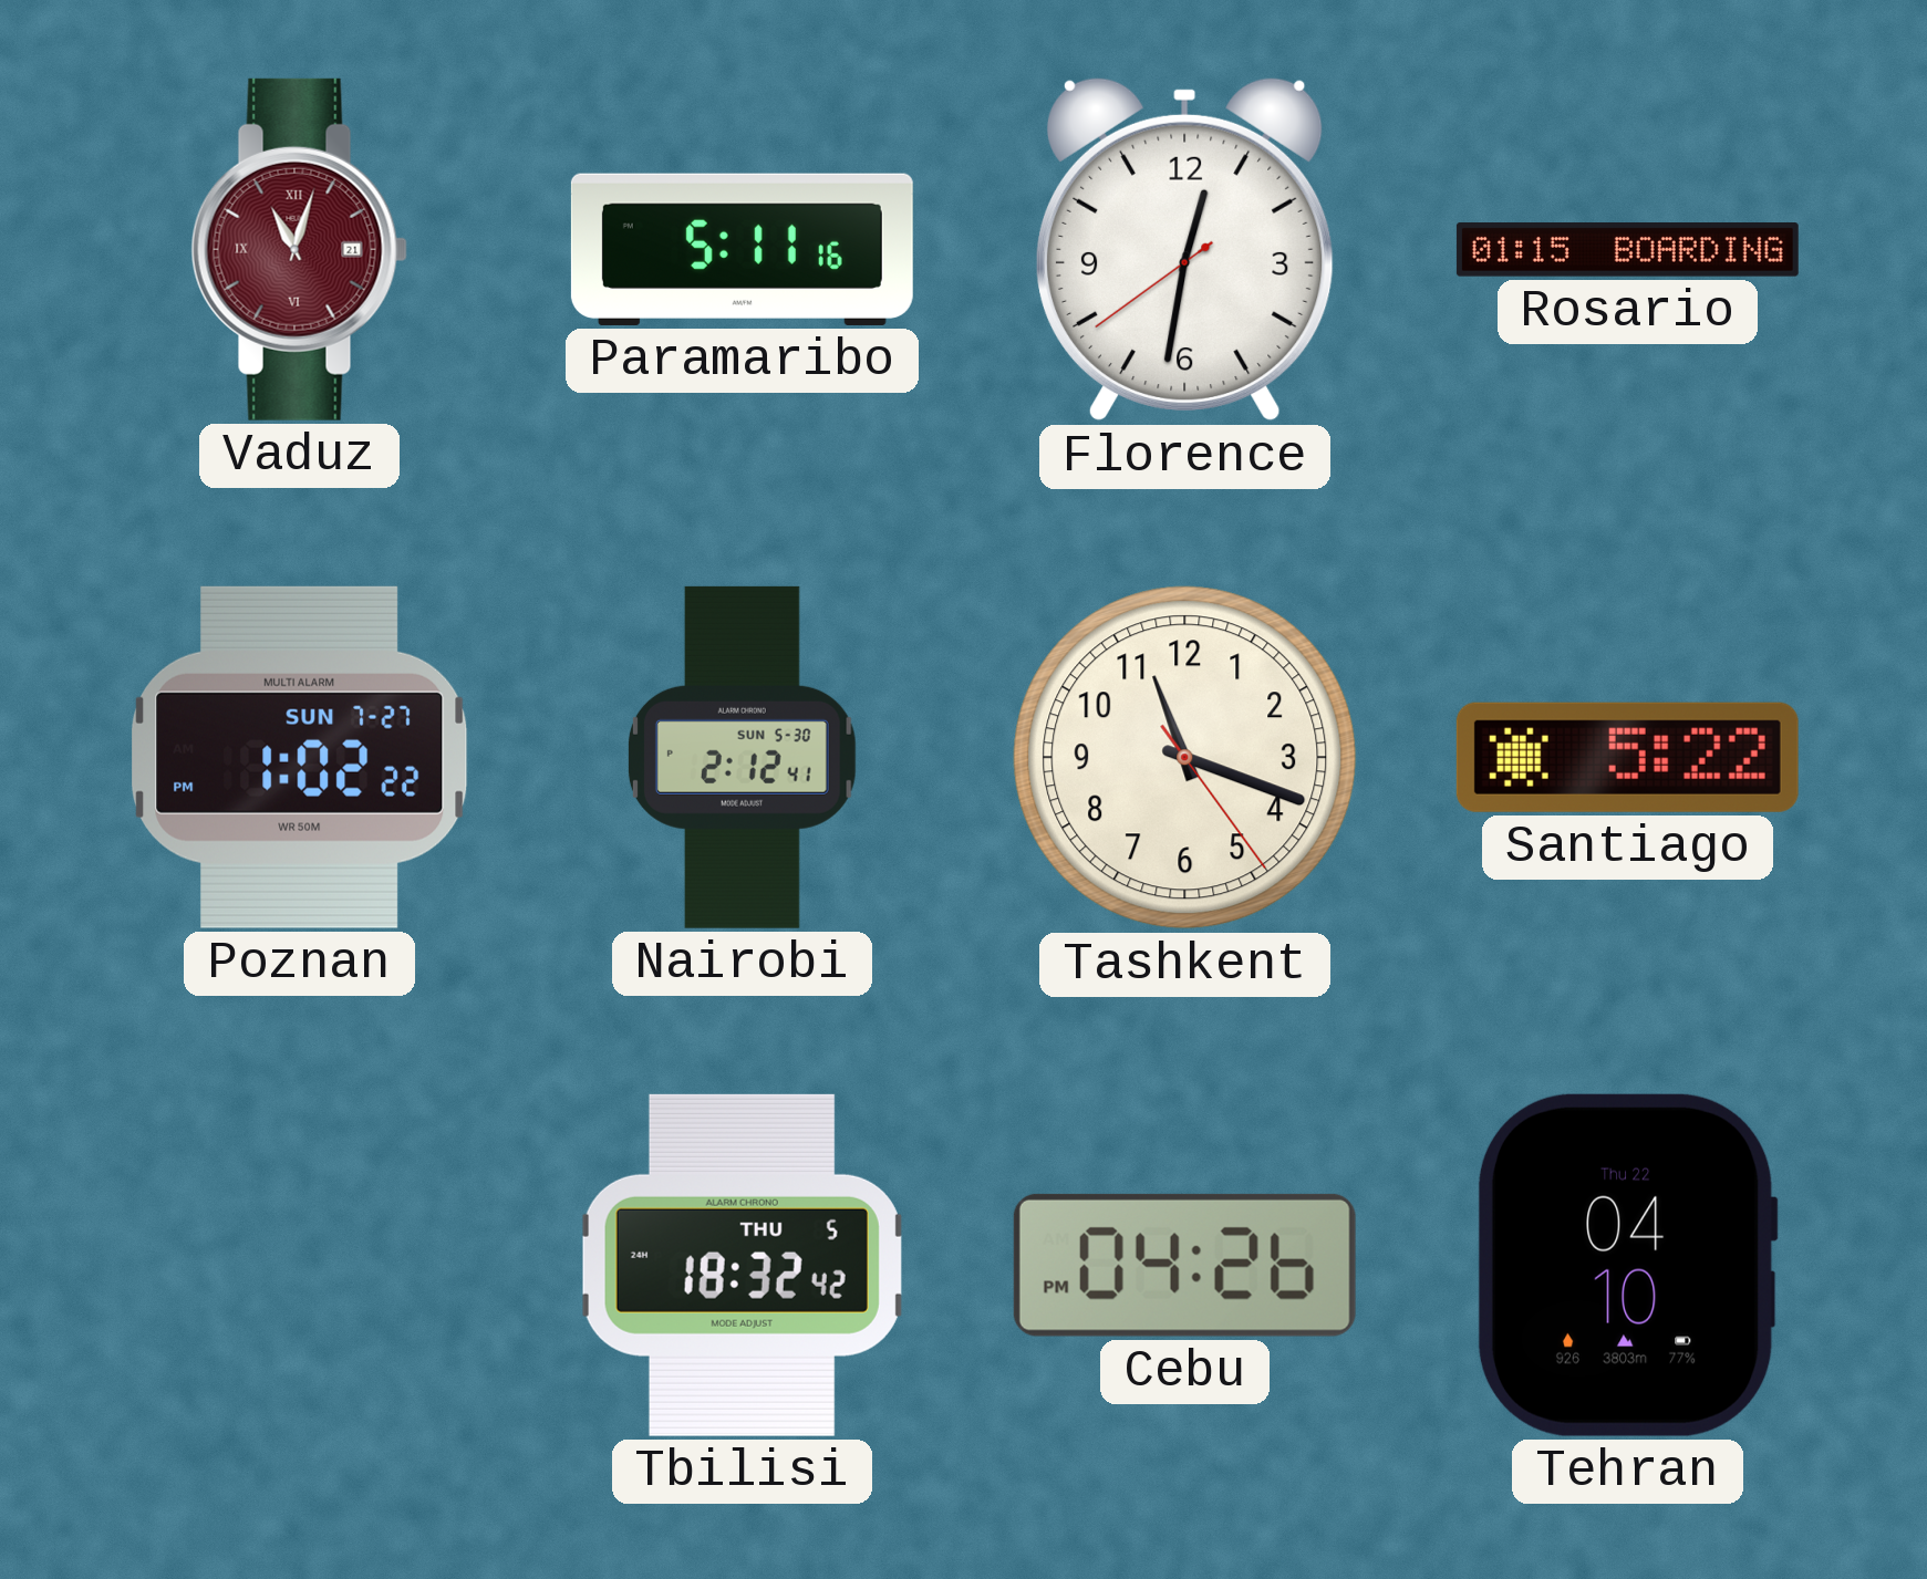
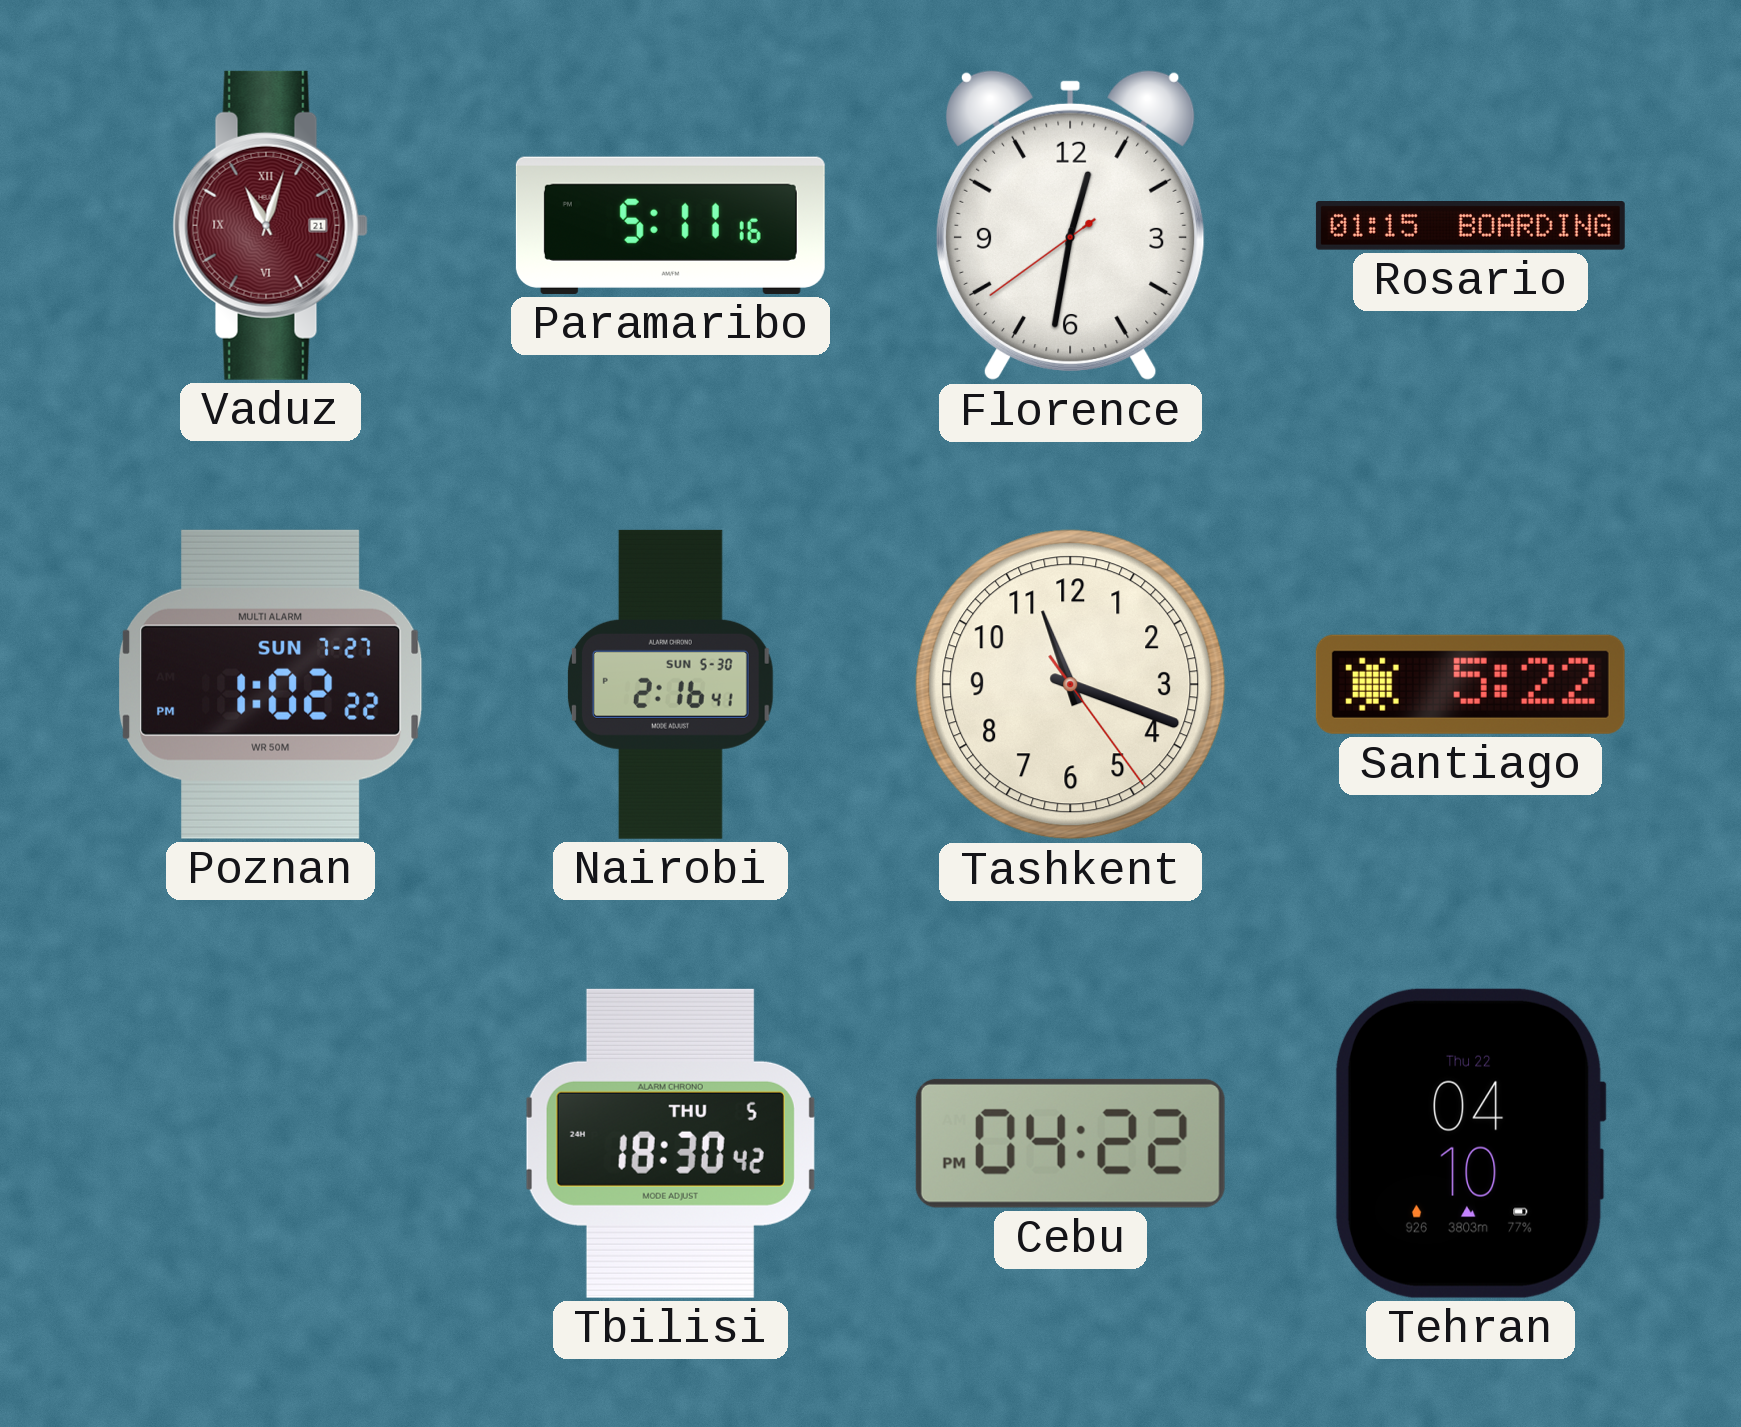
Nairobi: 2:12 -> 2:16 (670, 684)
Tbilisi: 18:32 -> 18:30 (670, 1143)
Cebu: 04:26 -> 04:22 (1070, 1143)
